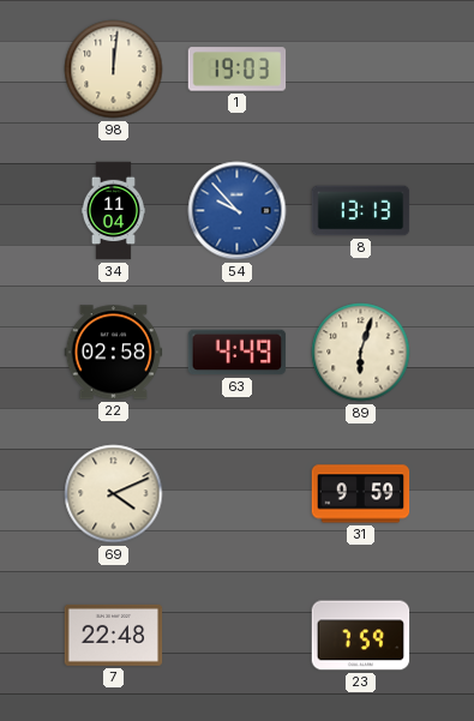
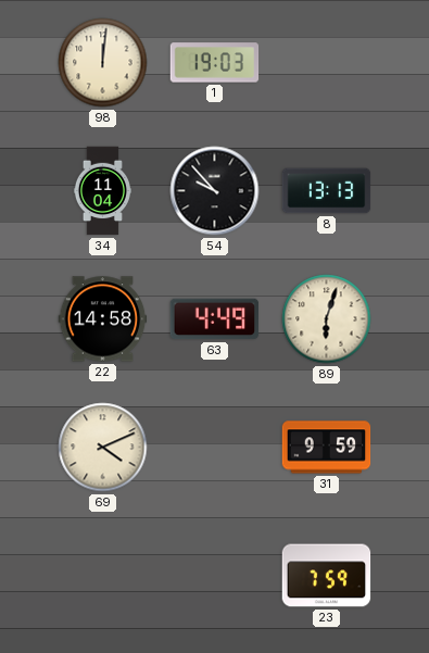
54 dial: blue -> black (215, 191)
22: 02:58 -> 14:58 (103, 319)
7: 22:48 -> none (114, 635)
